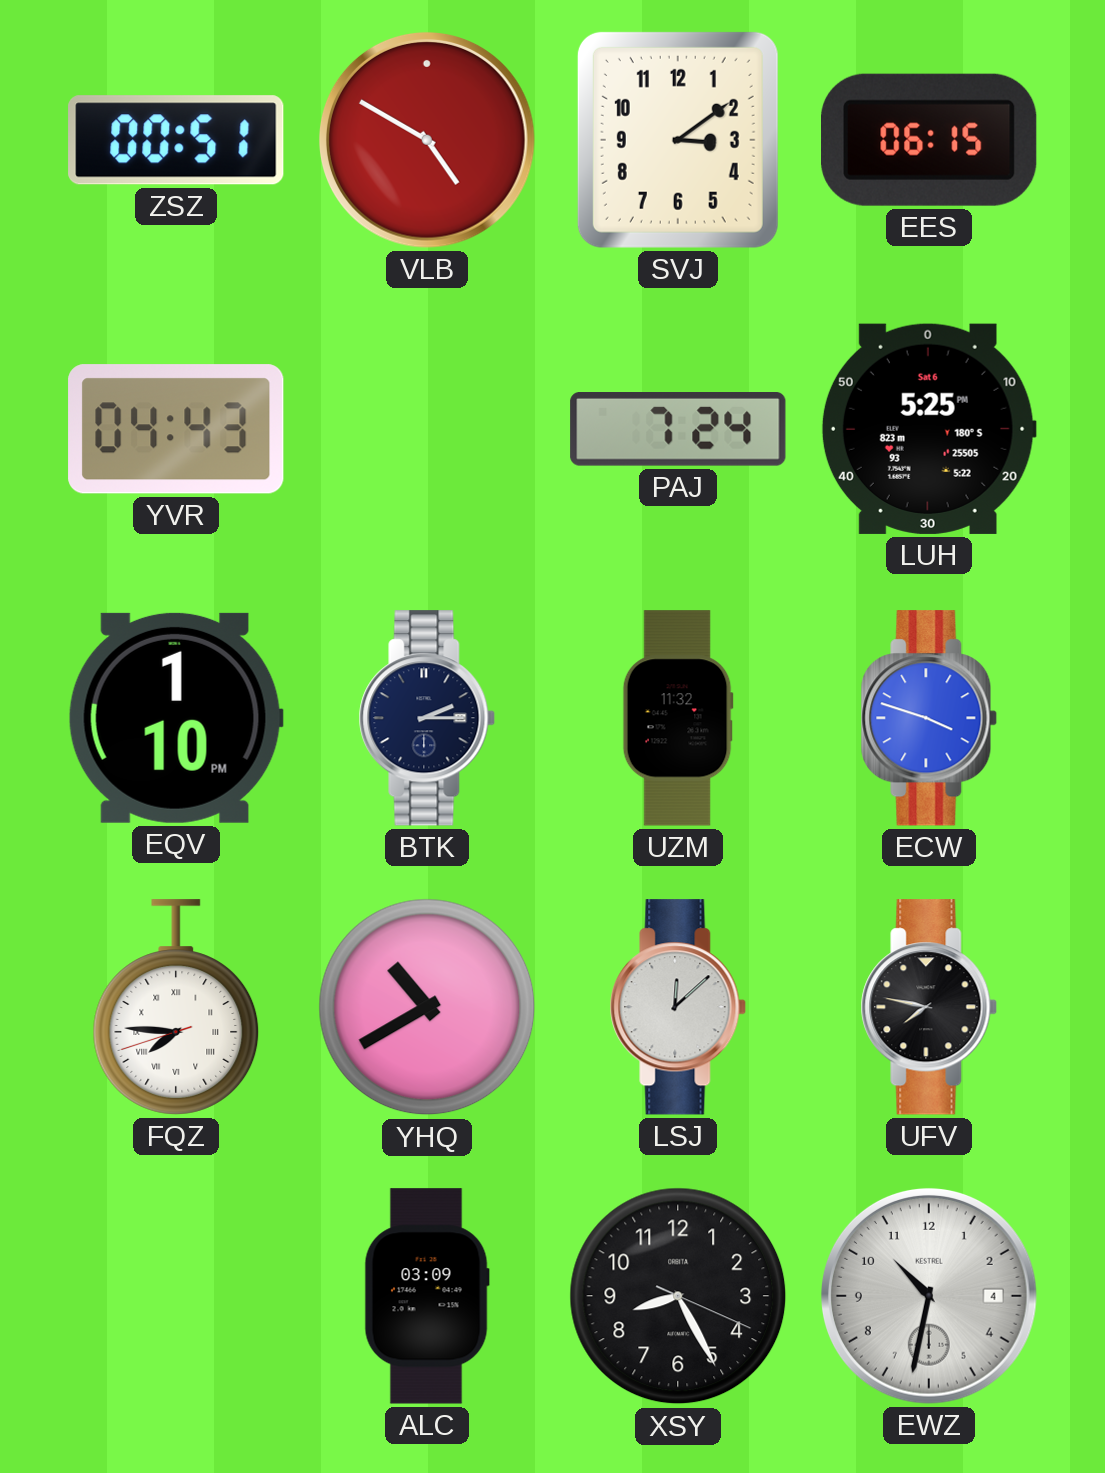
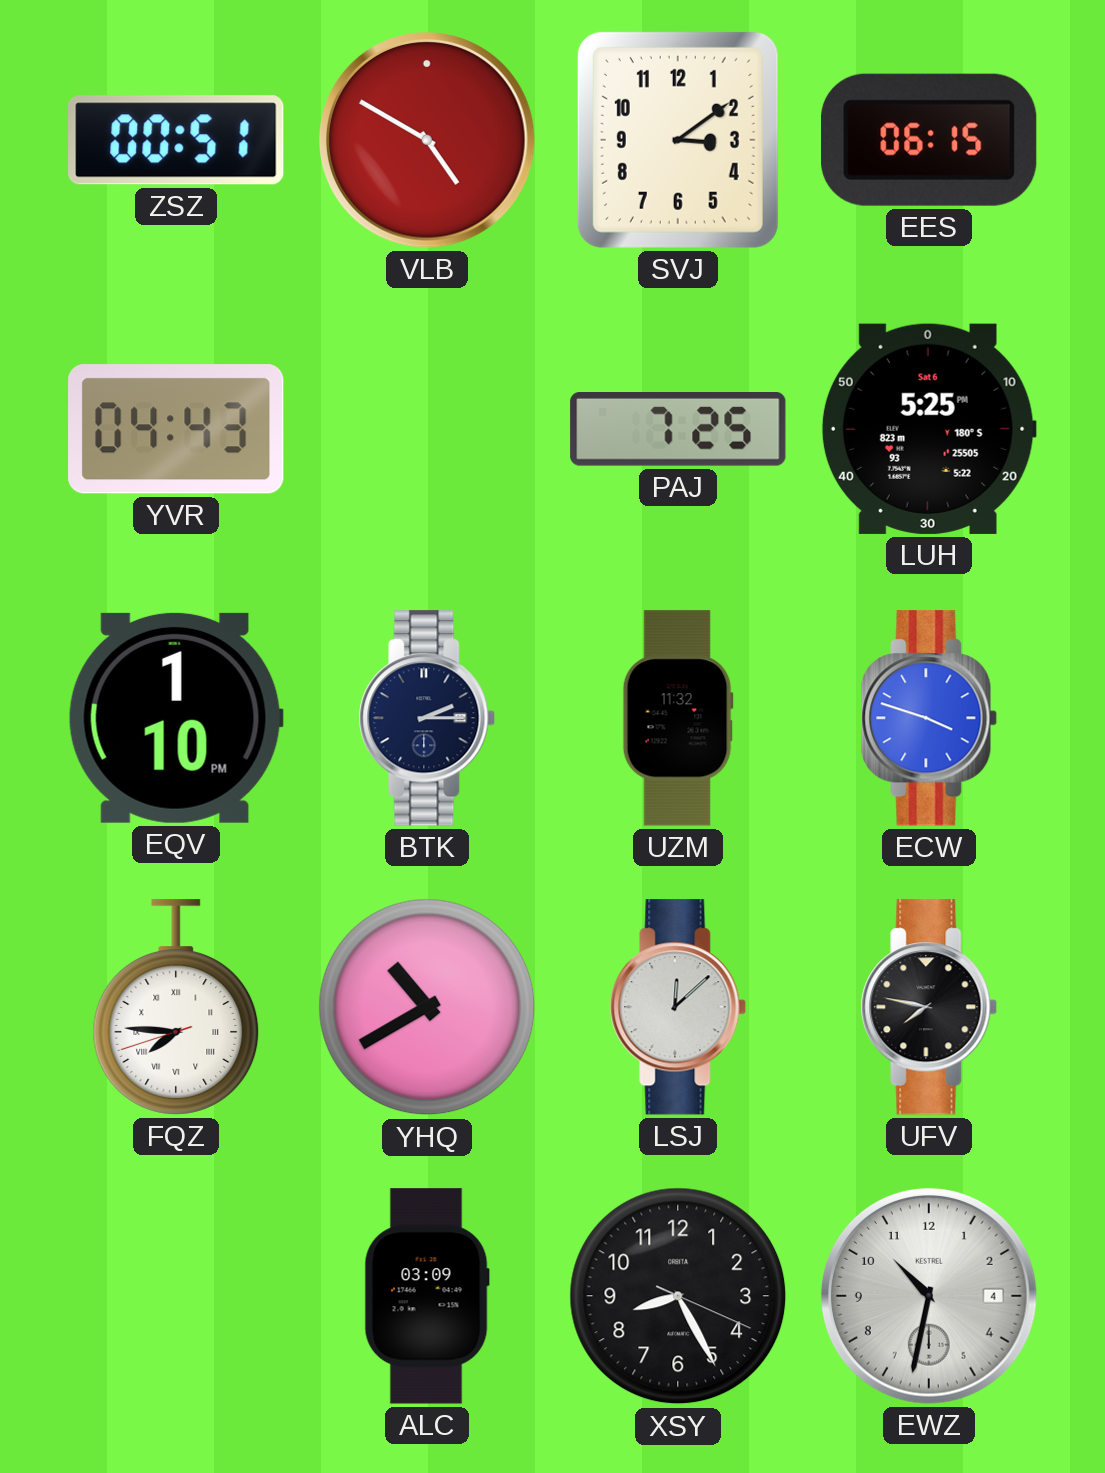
PAJ: 7:24 -> 7:25 (678, 430)
